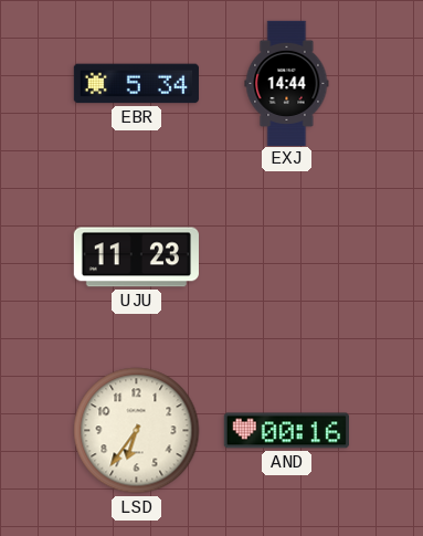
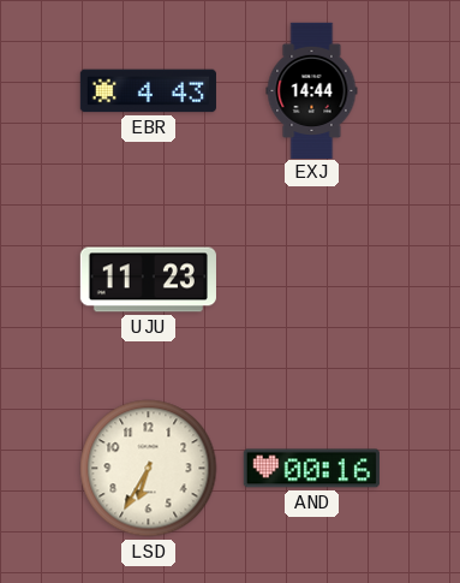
EBR: 5:34 -> 4:43 (148, 91)
LSD: 6:36 -> 6:35 (149, 469)
